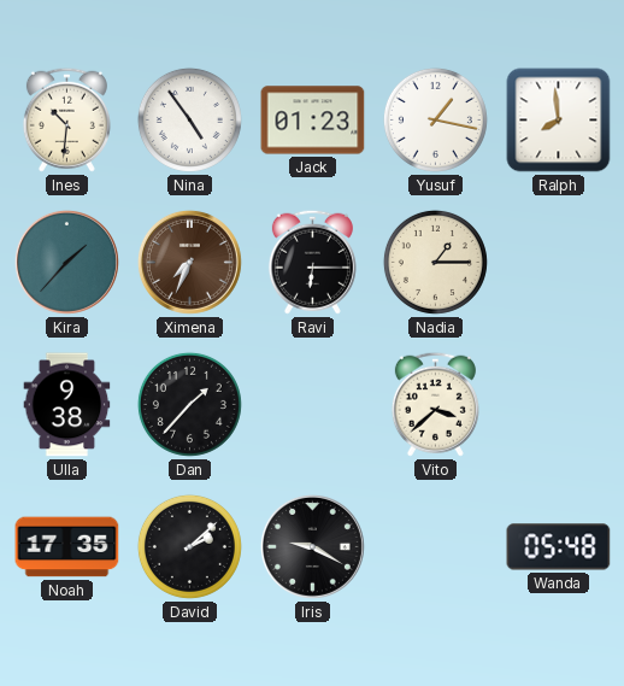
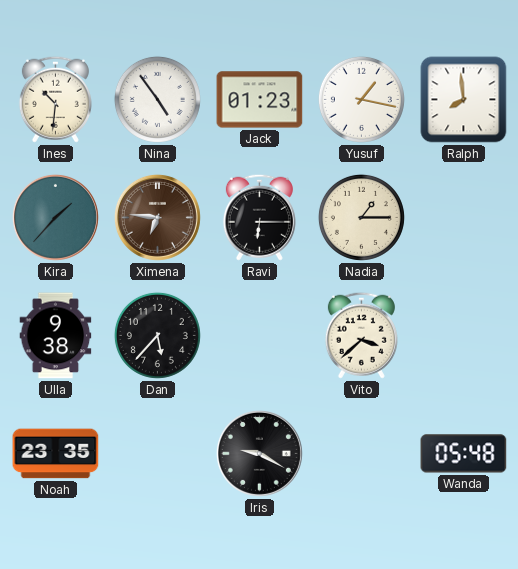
Ximena: 7:34 -> 6:46 (157, 217)
Dan: 1:37 -> 5:37 (157, 335)
Noah: 17:35 -> 23:35 (56, 454)
David: 2:08 -> none (189, 546)
